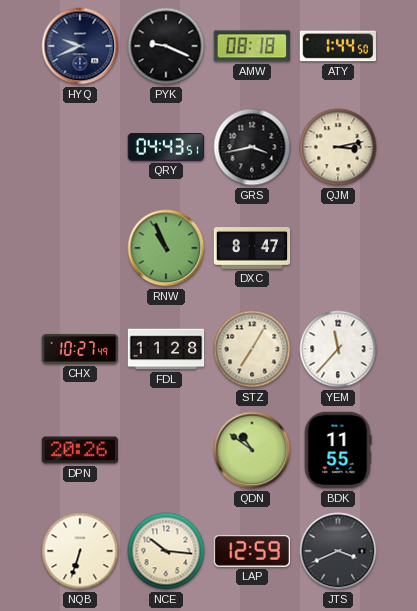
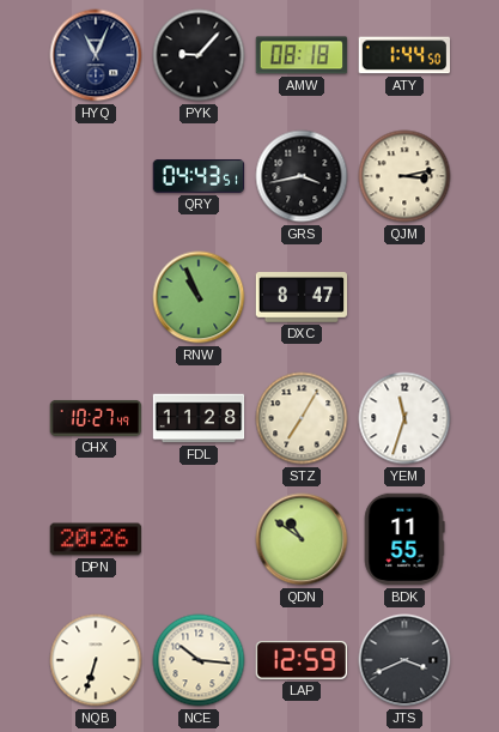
HYQ: 9:41 -> 11:04 (96, 55)
PYK: 9:19 -> 9:07 (199, 55)
YEM: 11:37 -> 11:33 (404, 418)
